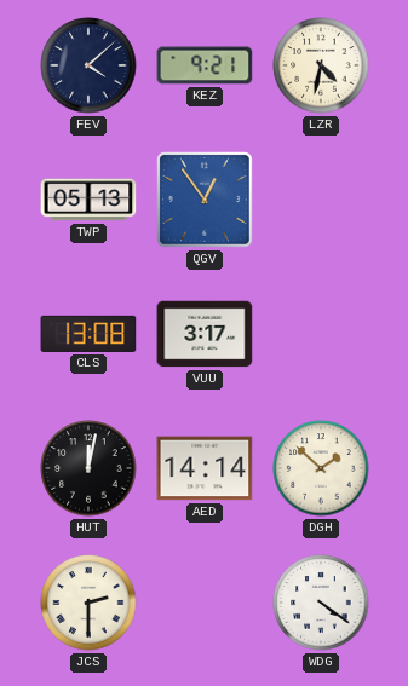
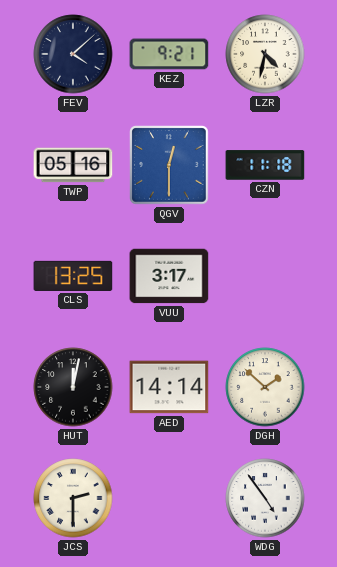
TWP: 05:13 -> 05:16 (73, 165)
QGV: 12:54 -> 12:30 (169, 165)
CZN: none -> 11:18 (265, 165)
CLS: 13:08 -> 13:25 (73, 276)
WDG: 4:21 -> 4:54 (265, 498)
